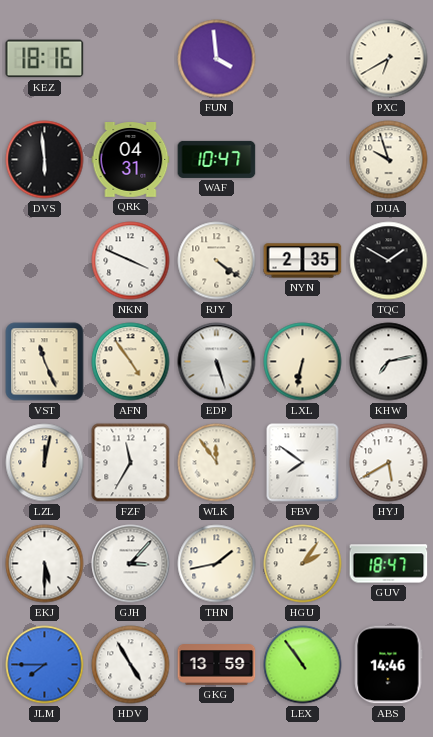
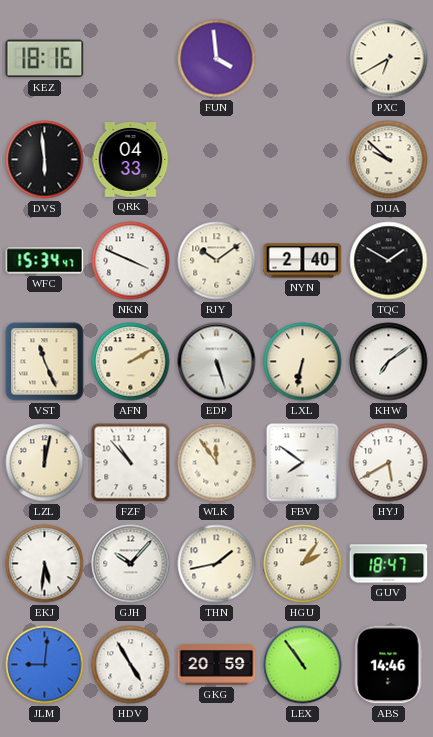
QRK: 04:31 -> 04:33 (131, 160)
WAF: 10:47 -> none (217, 159)
DUA: 9:57 -> 9:52 (389, 160)
WFC: none -> 15:34 (45, 261)
RJY: 4:21 -> 10:09 (217, 261)
NYN: 2:35 -> 2:40 (303, 261)
AFN: 4:54 -> 2:10 (131, 362)
KHW: 7:13 -> 7:09 (389, 362)
FZF: 11:35 -> 10:53 (131, 463)
EKJ: 5:30 -> 5:31 (45, 564)
GJH: 3:07 -> 10:07 (131, 564)
JLM: 7:45 -> 9:01 (45, 665)
GKG: 13:59 -> 20:59 (217, 665)
